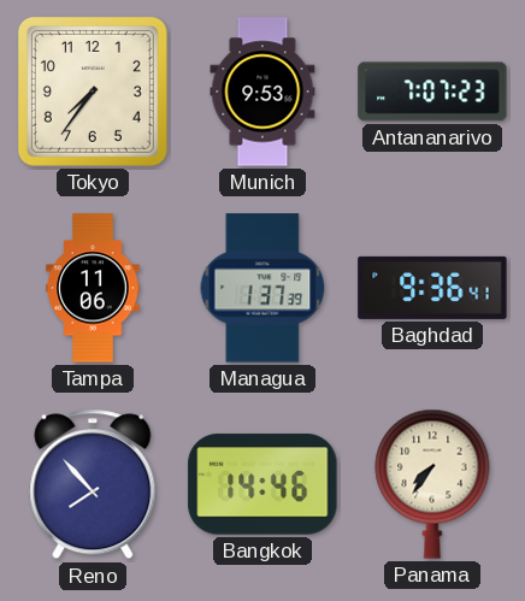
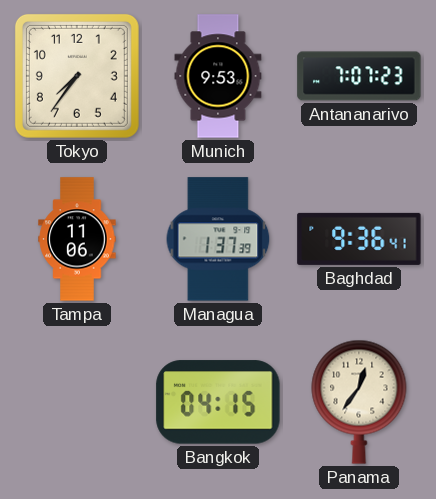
Reno: 7:53 -> none (93, 484)
Bangkok: 14:46 -> 04:15 (218, 402)
Panama: 7:36 -> 12:36 (359, 402)
